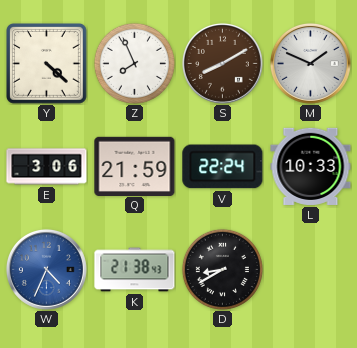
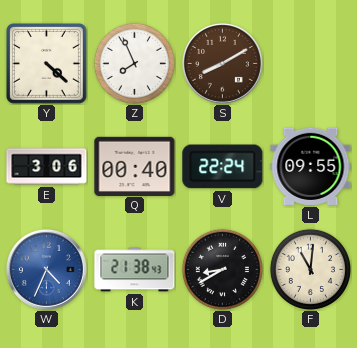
M: 1:49 -> none (310, 63)
Q: 21:59 -> 00:40 (135, 166)
L: 10:33 -> 09:55 (311, 166)
F: none -> 11:01 (310, 269)
